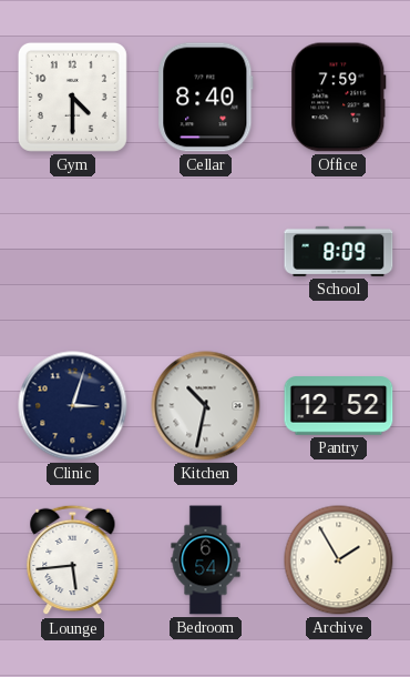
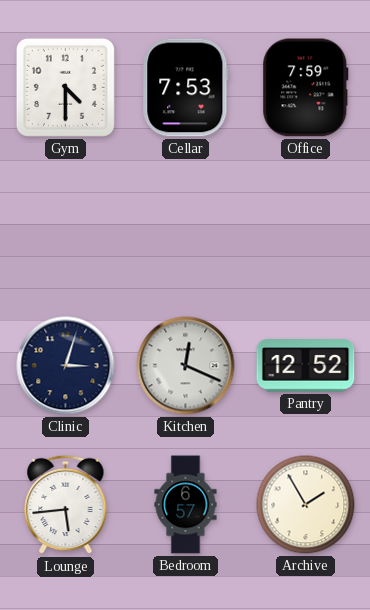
Cellar: 8:40 -> 7:53 (186, 88)
School: 8:09 -> none (339, 251)
Kitchen: 10:32 -> 12:19 (186, 366)
Bedroom: 6:54 -> 6:57 (186, 505)
